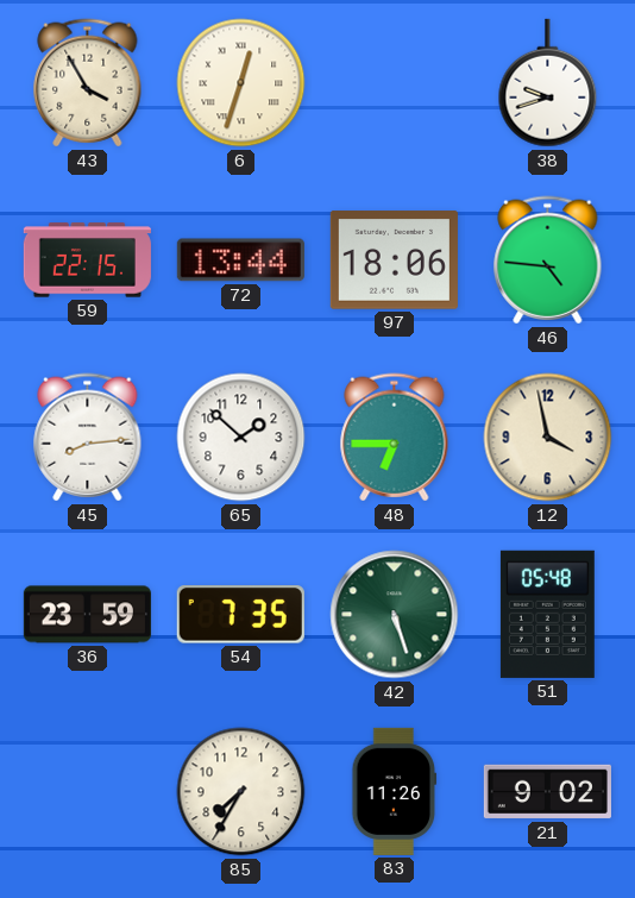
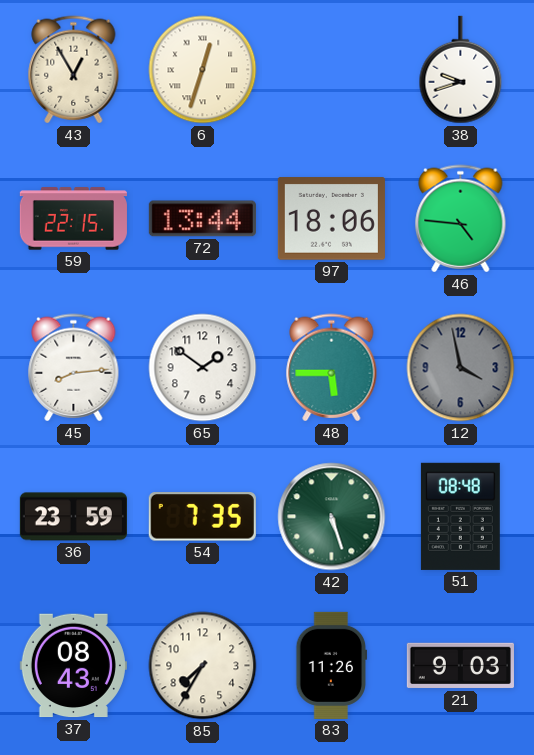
43: 3:55 -> 12:55 (74, 70)
65: 1:52 -> 1:51 (203, 368)
48: 6:45 -> 5:45 (332, 368)
12 dial: cream -> grey (461, 368)
51: 05:48 -> 08:48 (460, 516)
37: none -> 08:43 (73, 666)
21: 9:02 -> 9:03 (460, 666)
